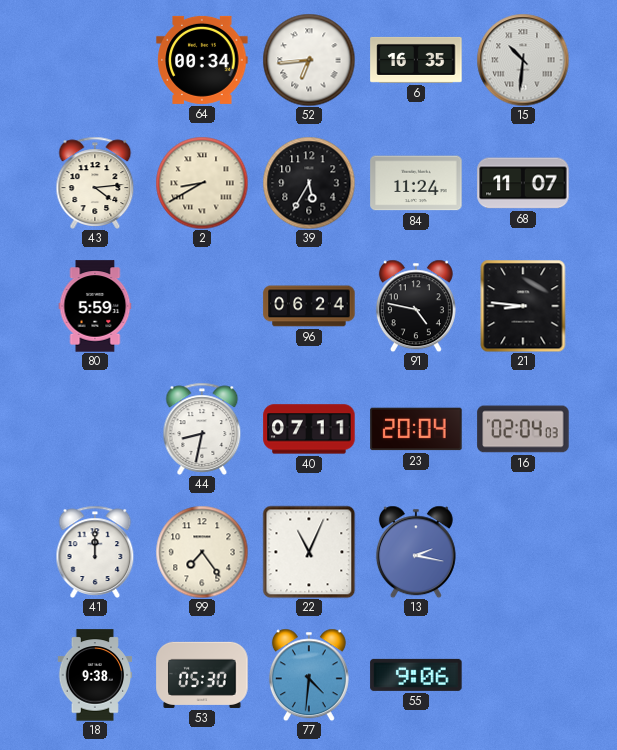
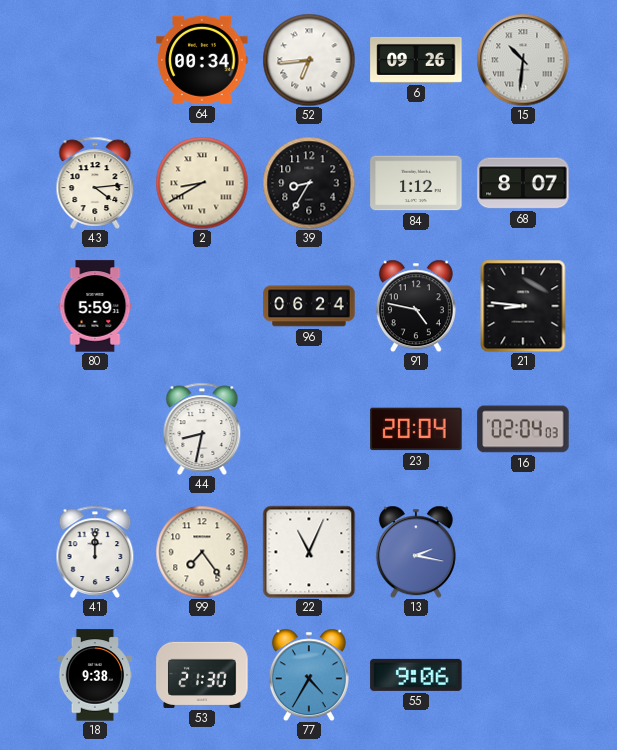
6: 16:35 -> 09:26 (416, 60)
39: 5:35 -> 8:35 (309, 183)
84: 11:24 -> 1:12 (416, 183)
68: 11:07 -> 8:07 (523, 183)
40: 07:11 -> none (309, 429)
53: 05:30 -> 21:30 (202, 675)
77: 4:31 -> 4:35 (309, 675)
